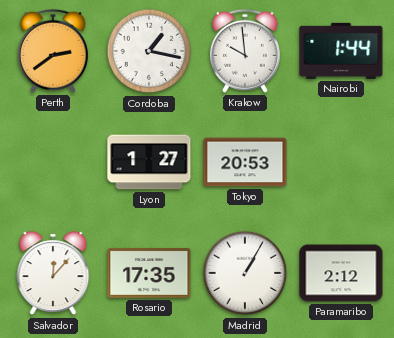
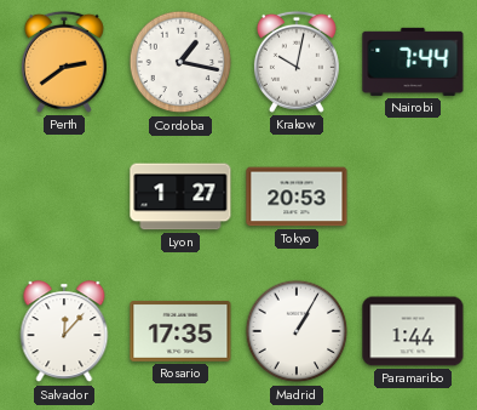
Krakow: 9:59 -> 10:02 (297, 62)
Nairobi: 1:44 -> 7:44 (413, 62)
Paramaribo: 2:12 -> 1:44 (413, 331)
